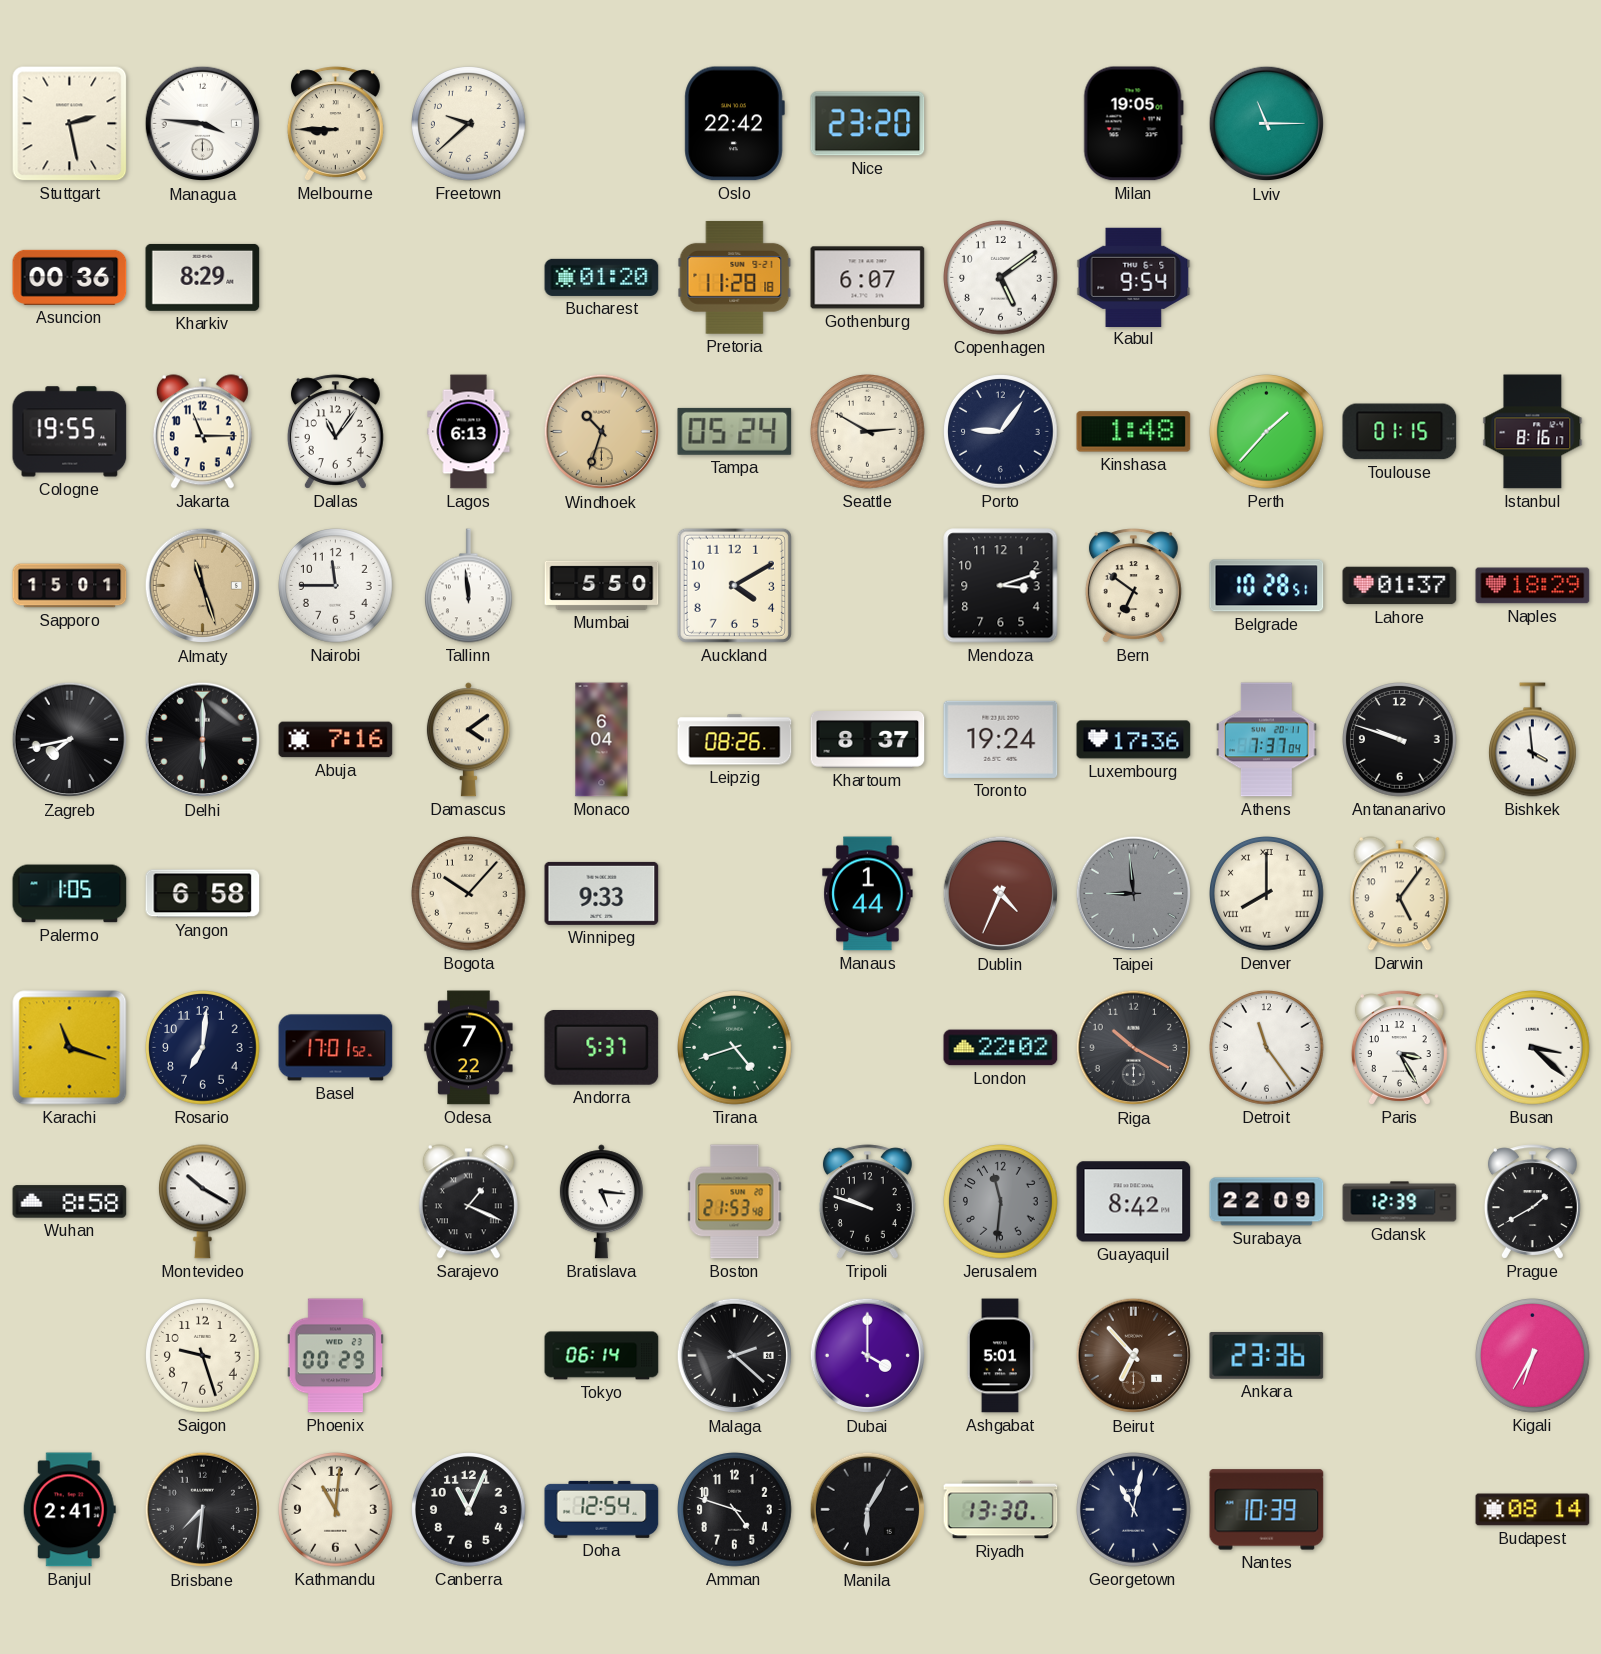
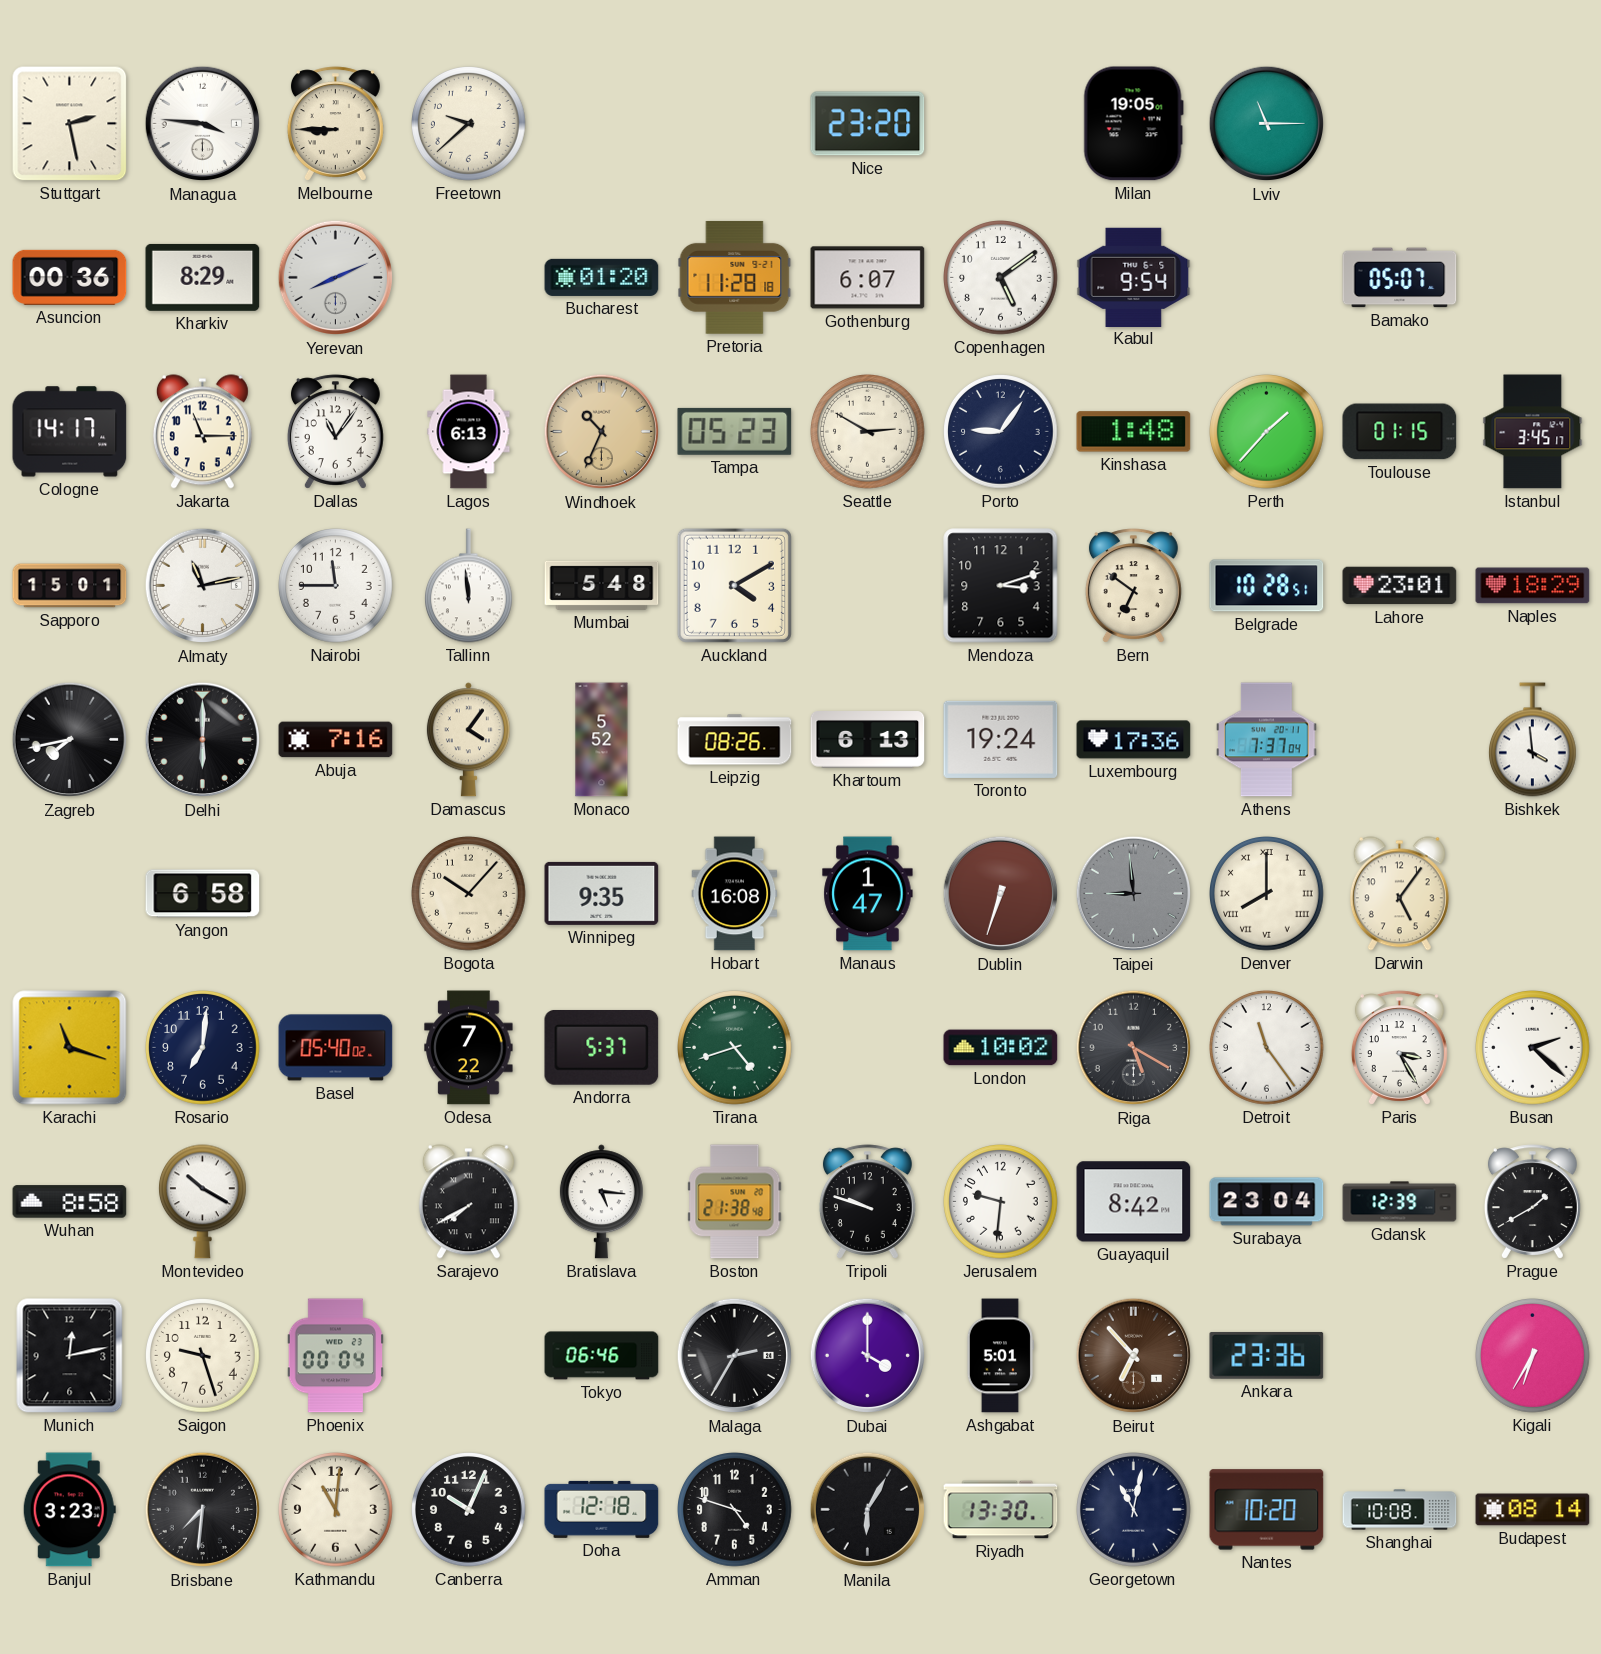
Oslo: 22:42 -> none (734, 124)
Yerevan: none -> 8:11 (336, 278)
Bamako: none -> 05:07 (1400, 278)
Cologne: 19:55 -> 14:17 (70, 432)
Windhoek: 10:33 -> 10:34 (602, 432)
Tampa: 05:24 -> 05:23 (735, 431)
Istanbul: 8:16 -> 3:45 (1533, 432)
Almaty: 11:27 -> 11:13 (203, 586)
Almaty dial: champagne -> white (203, 586)
Mumbai: 5:50 -> 5:48 (602, 585)
Lahore: 01:37 -> 23:01 (1400, 586)
Damascus: 4:09 -> 4:06 (468, 740)
Monaco: 6:04 -> 5:52 (602, 740)
Khartoum: 8:37 -> 6:13 (868, 740)
Antananarivo: 9:48 -> none (1400, 740)
Palermo: 1:05 -> none (70, 894)
Winnipeg: 9:33 -> 9:35 (602, 893)
Hobart: none -> 16:08 (735, 894)
Manaus: 1:44 -> 1:47 (868, 894)
Dublin: 4:34 -> 6:33 (1001, 894)
Basel: 17:01 -> 05:40 (336, 1048)
London: 22:02 -> 10:02 (1001, 1048)
Riga: 10:20 -> 5:20 (1134, 1048)
Busan: 3:22 -> 2:22 (1533, 1048)
Sarajevo: 1:19 -> 7:40 (468, 1202)
Boston: 21:53 -> 21:38 (735, 1202)
Jerusalem: 11:31 -> 9:31 (1001, 1202)
Jerusalem dial: grey -> white (1001, 1202)
Surabaya: 22:09 -> 23:04 (1267, 1202)
Munich: none -> 12:13 (70, 1356)
Phoenix: 00:29 -> 00:04 (335, 1356)
Tokyo: 06:14 -> 06:46 (602, 1356)
Malaga: 2:22 -> 2:35 (735, 1356)
Banjul: 2:41 -> 3:23 (69, 1510)
Canberra: 11:04 -> 10:04 (469, 1510)
Doha: 12:54 -> 12:18 (602, 1509)
Nantes: 10:39 -> 10:20 (1267, 1510)
Shanghai: none -> 10:08 (1400, 1510)
